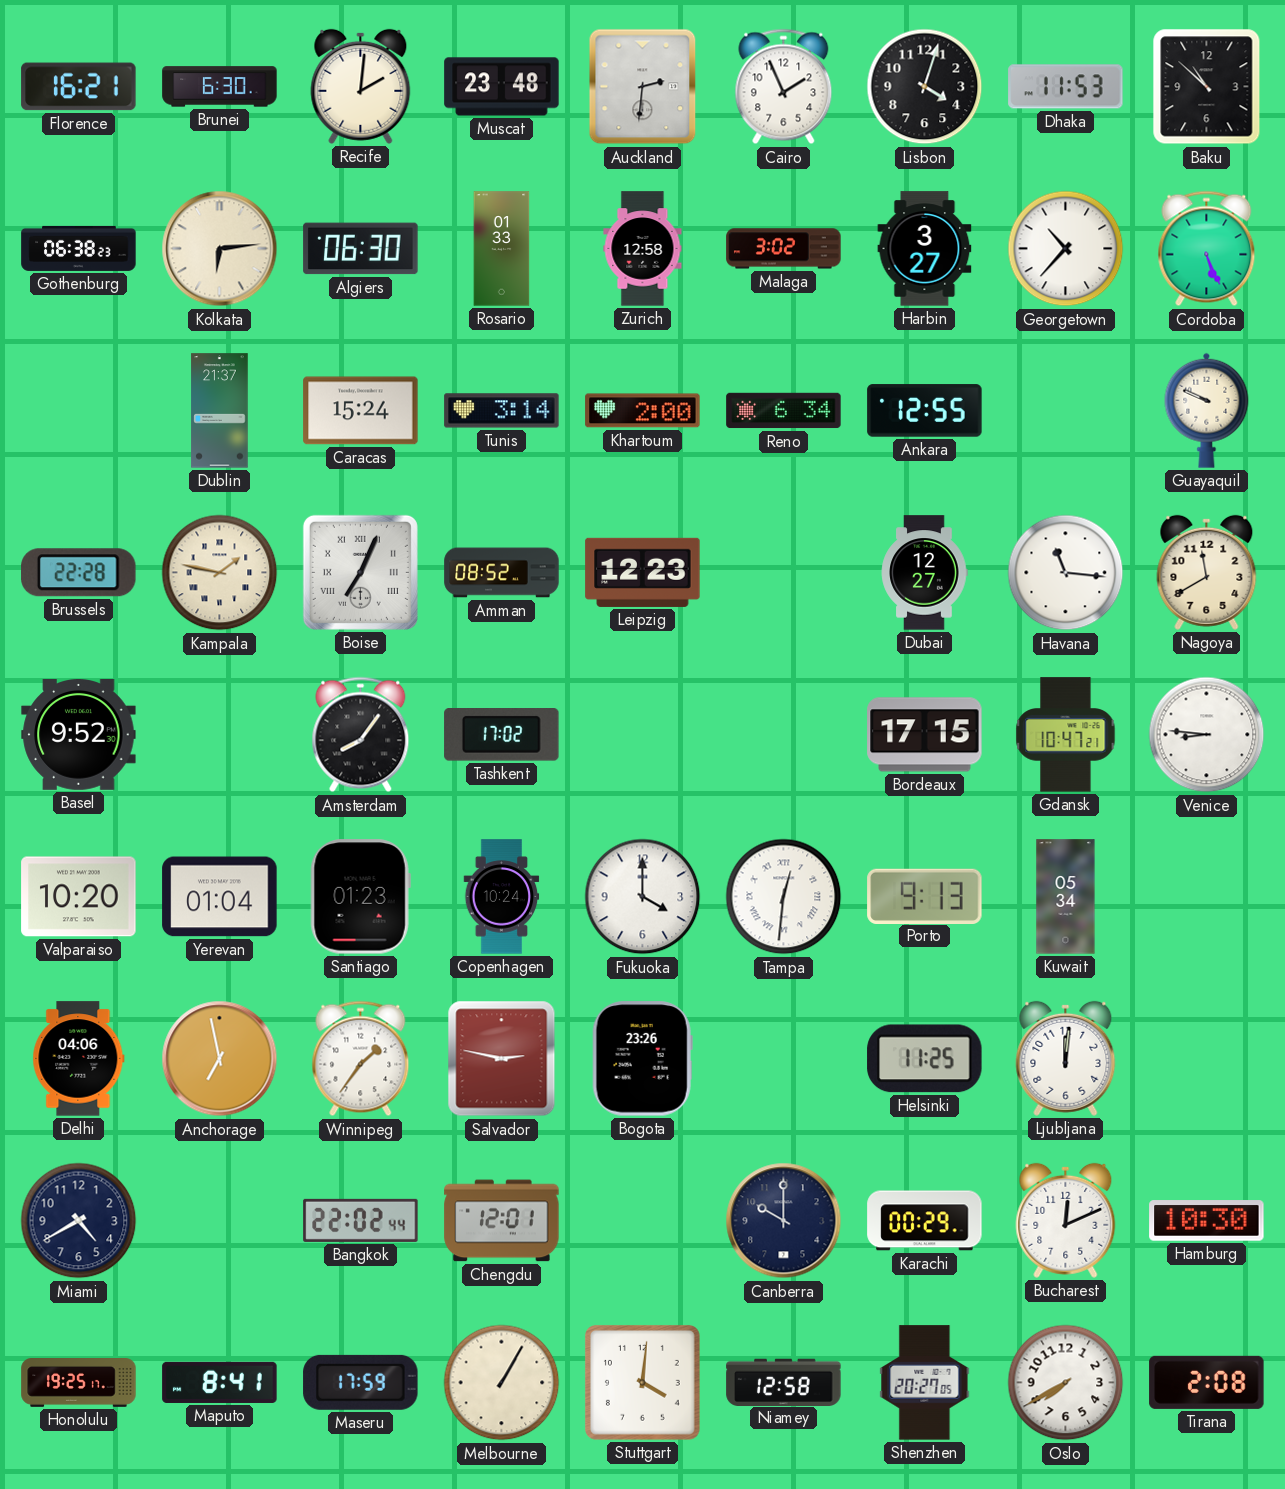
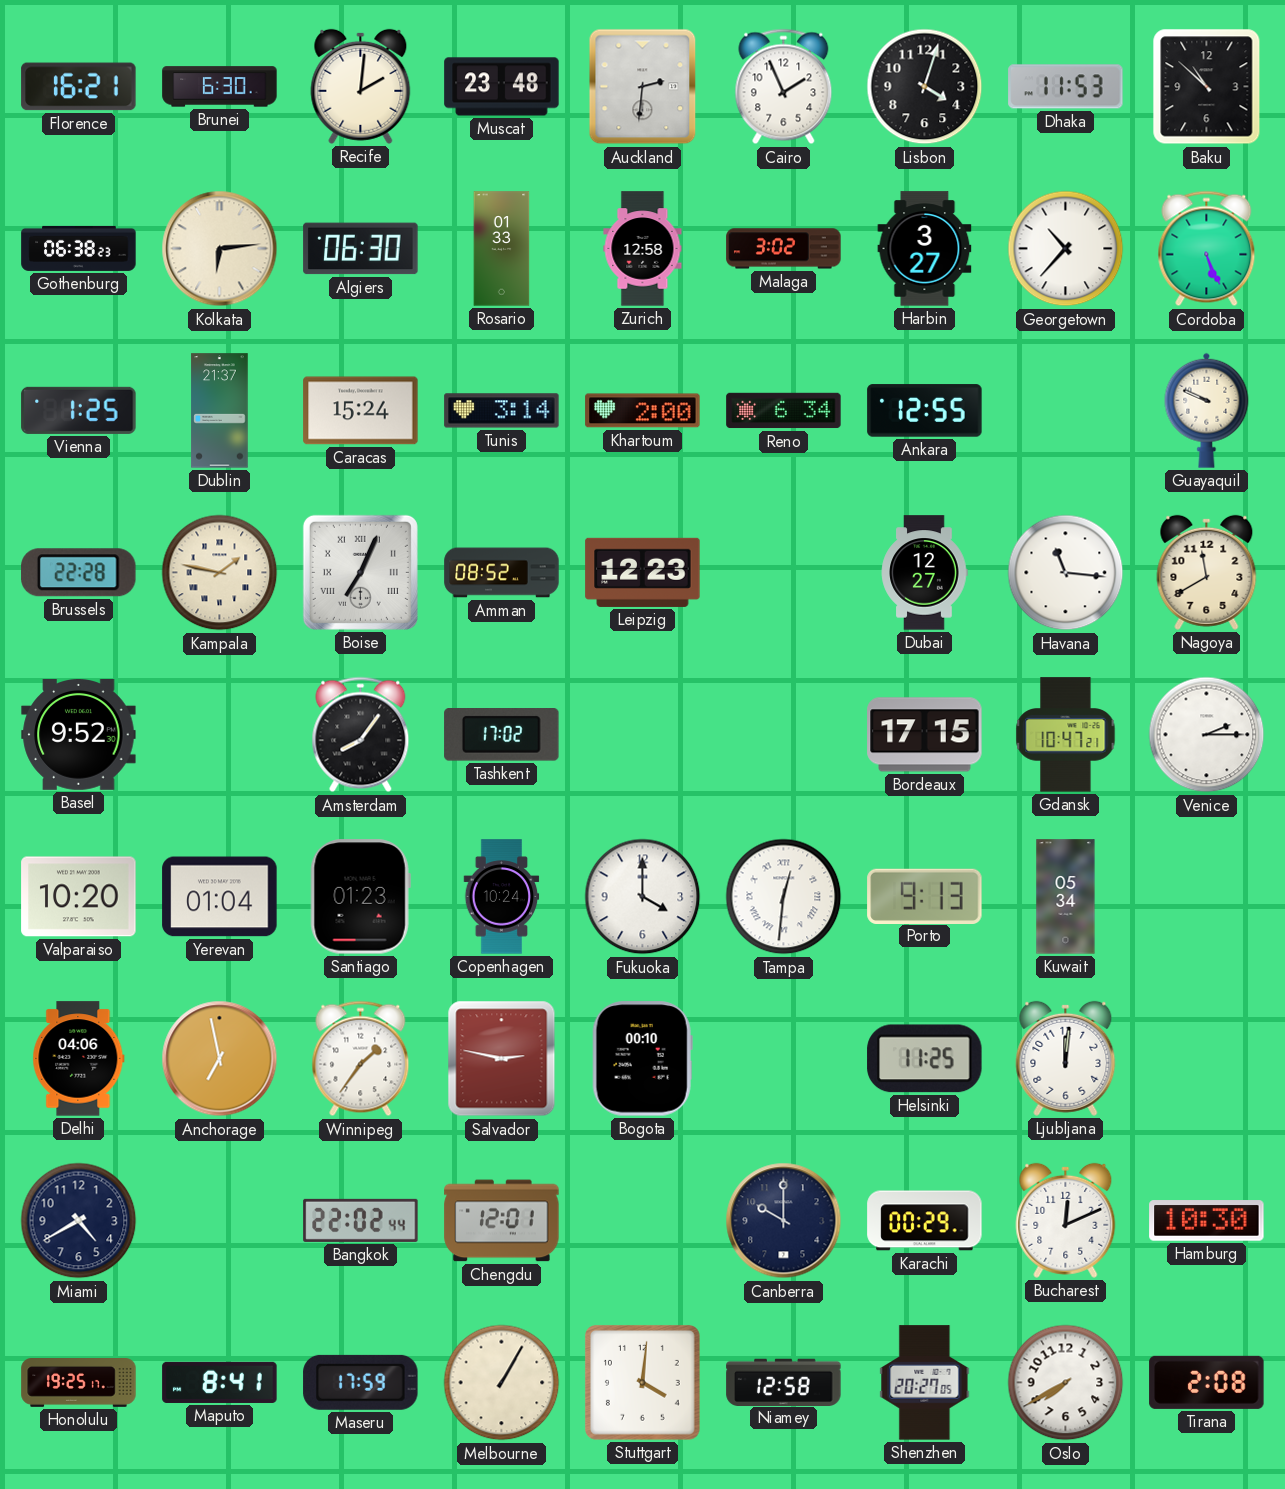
Vienna: none -> 1:25 (79, 410)
Venice: 8:46 -> 2:15 (1207, 735)
Bogota: 23:26 -> 00:10 (642, 1059)
